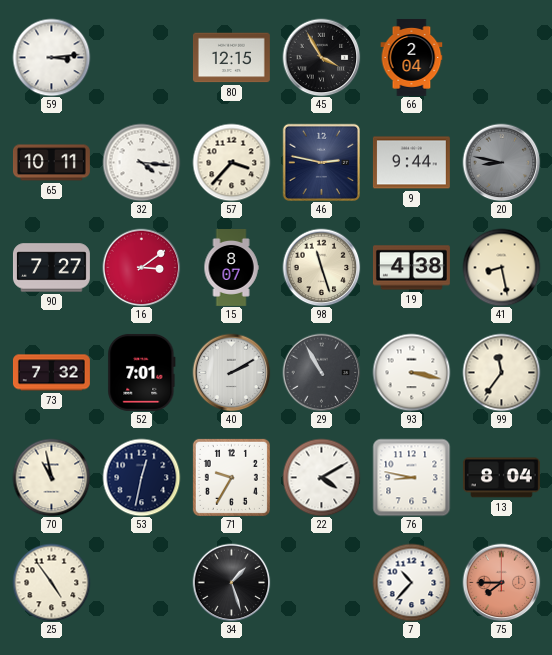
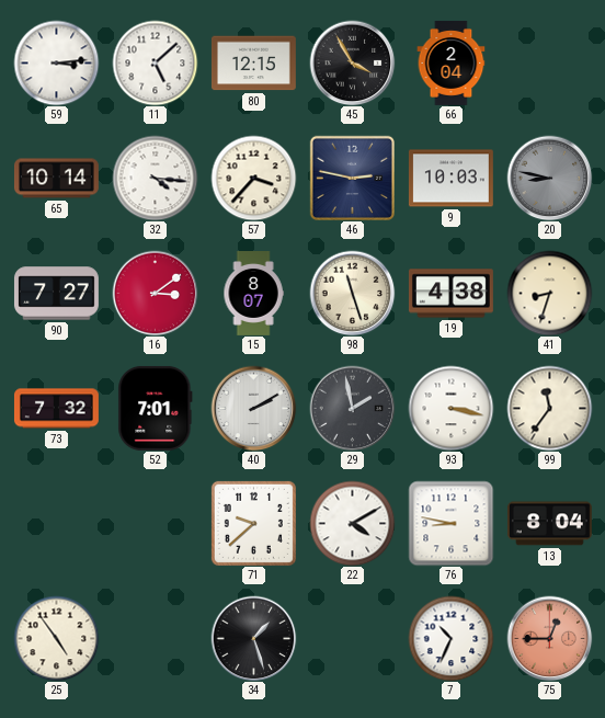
11: none -> 5:08 (155, 62)
65: 10:11 -> 10:14 (56, 179)
9: 9:44 -> 10:03 (450, 179)
41: 8:28 -> 8:33 (549, 293)
29: 10:55 -> 1:58 (352, 408)
70: 10:58 -> none (51, 477)
53: 12:32 -> none (141, 477)
71: 9:35 -> 9:38 (253, 523)
7: 10:37 -> 10:34 (450, 638)
75: 7:45 -> 12:45 (549, 638)
